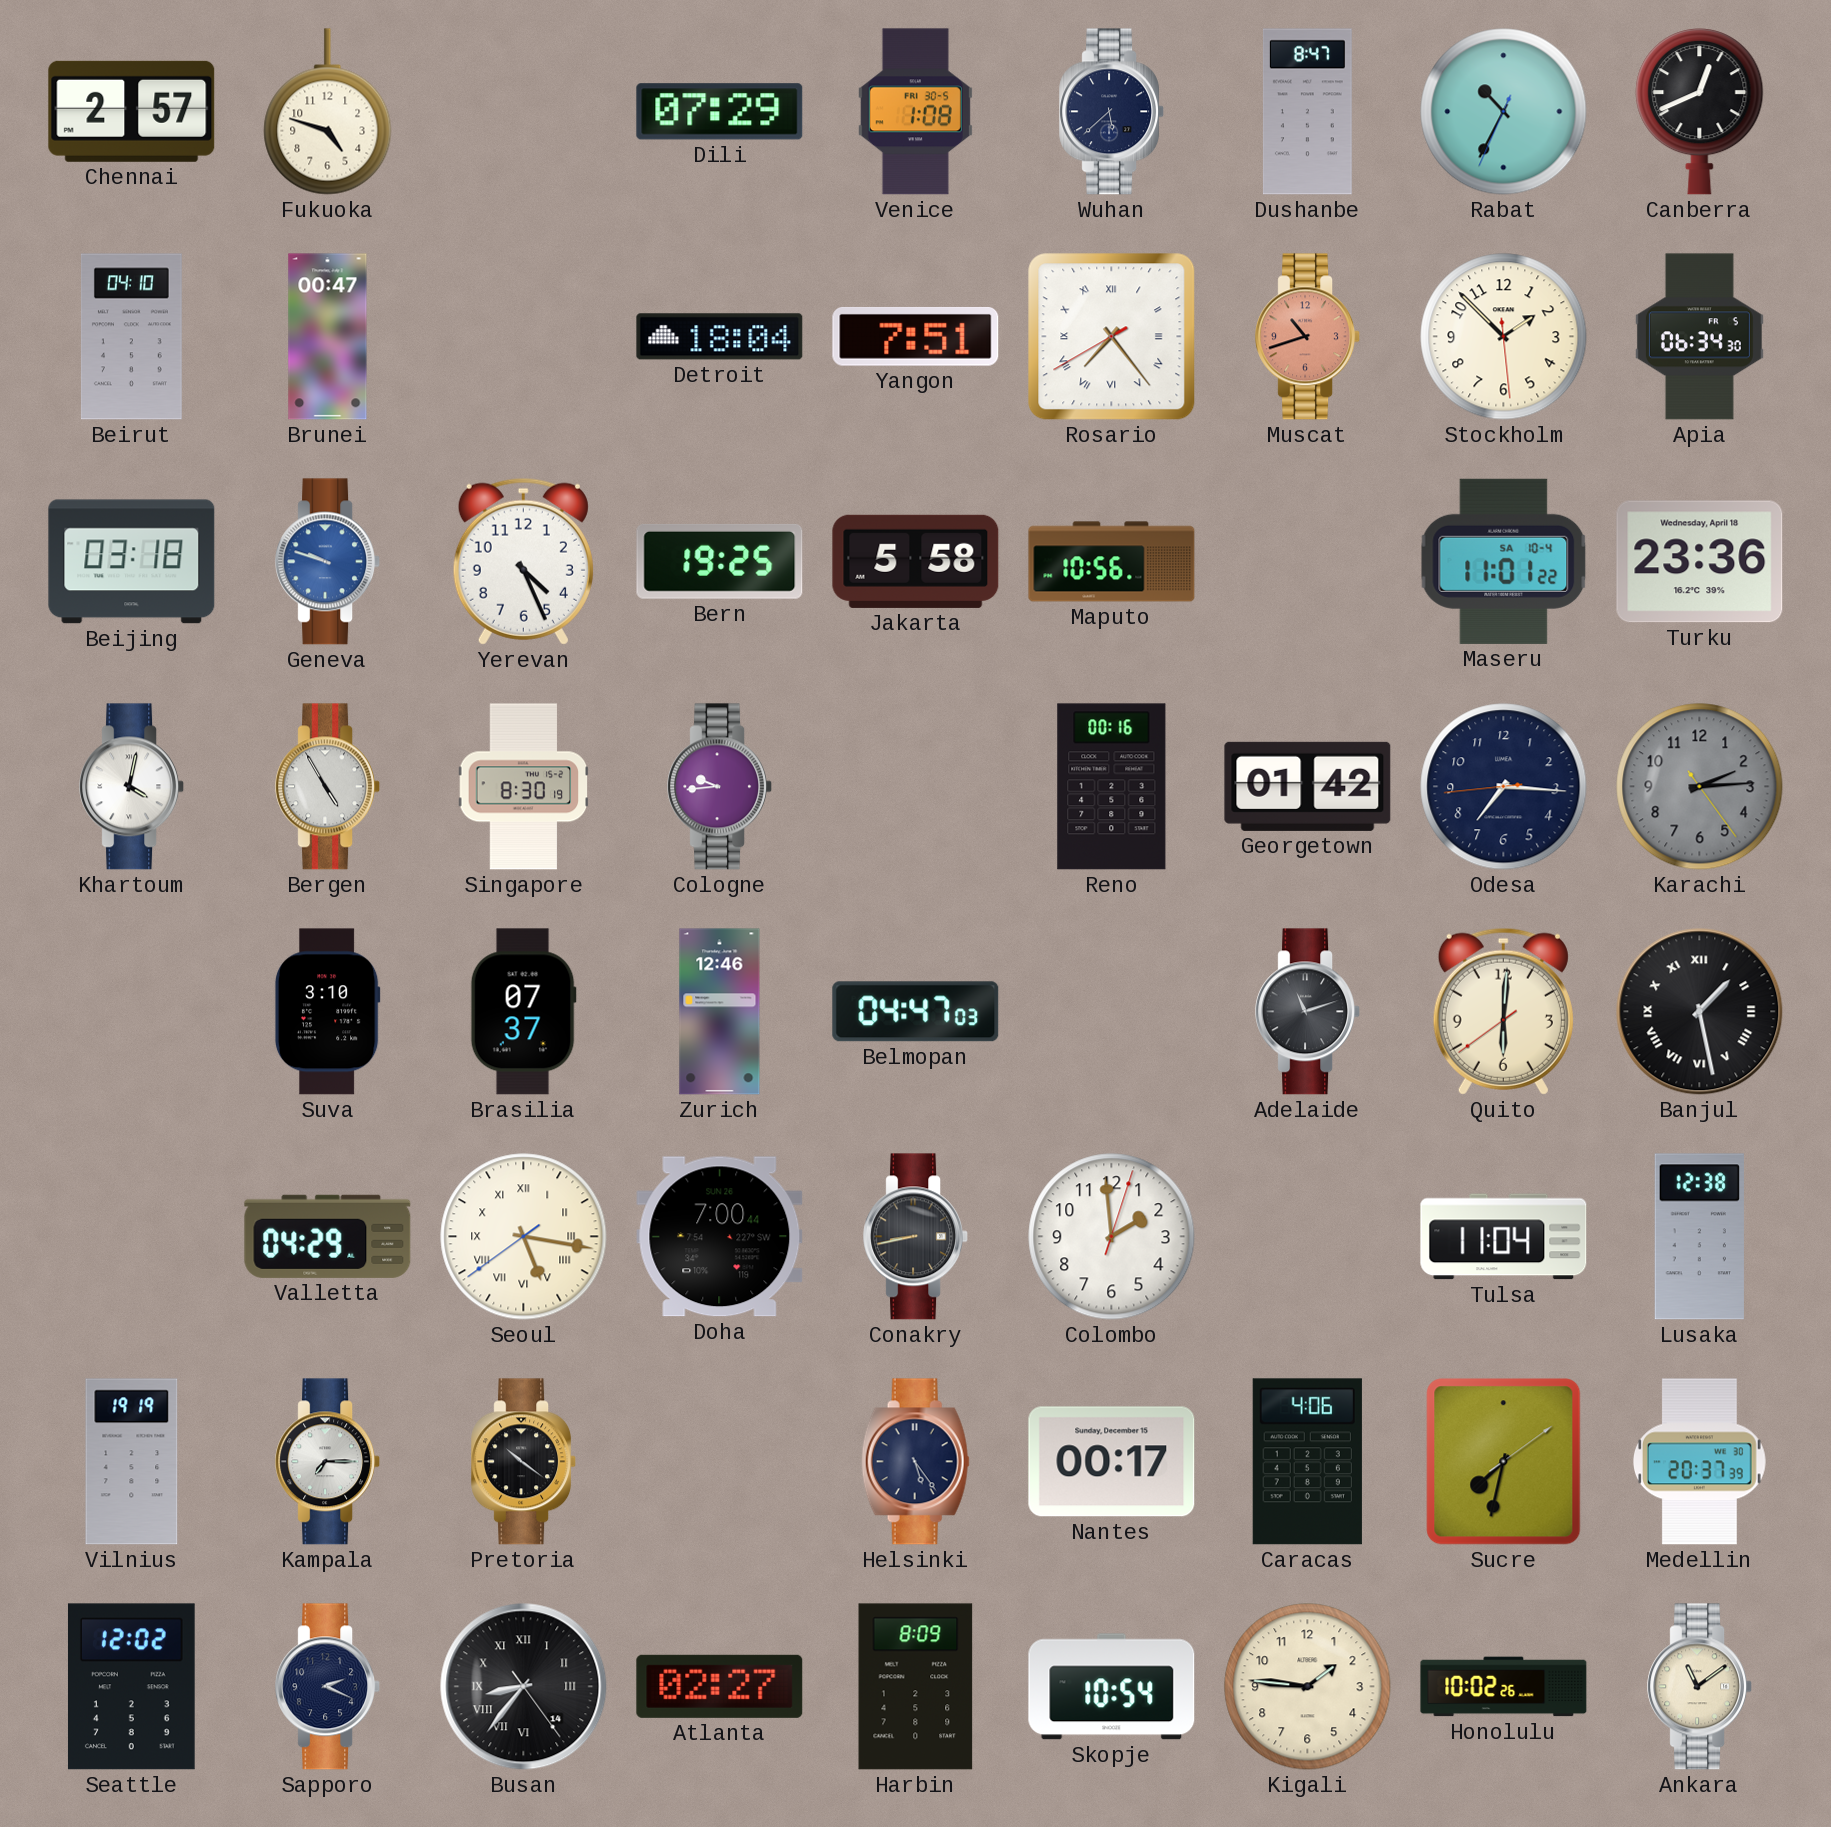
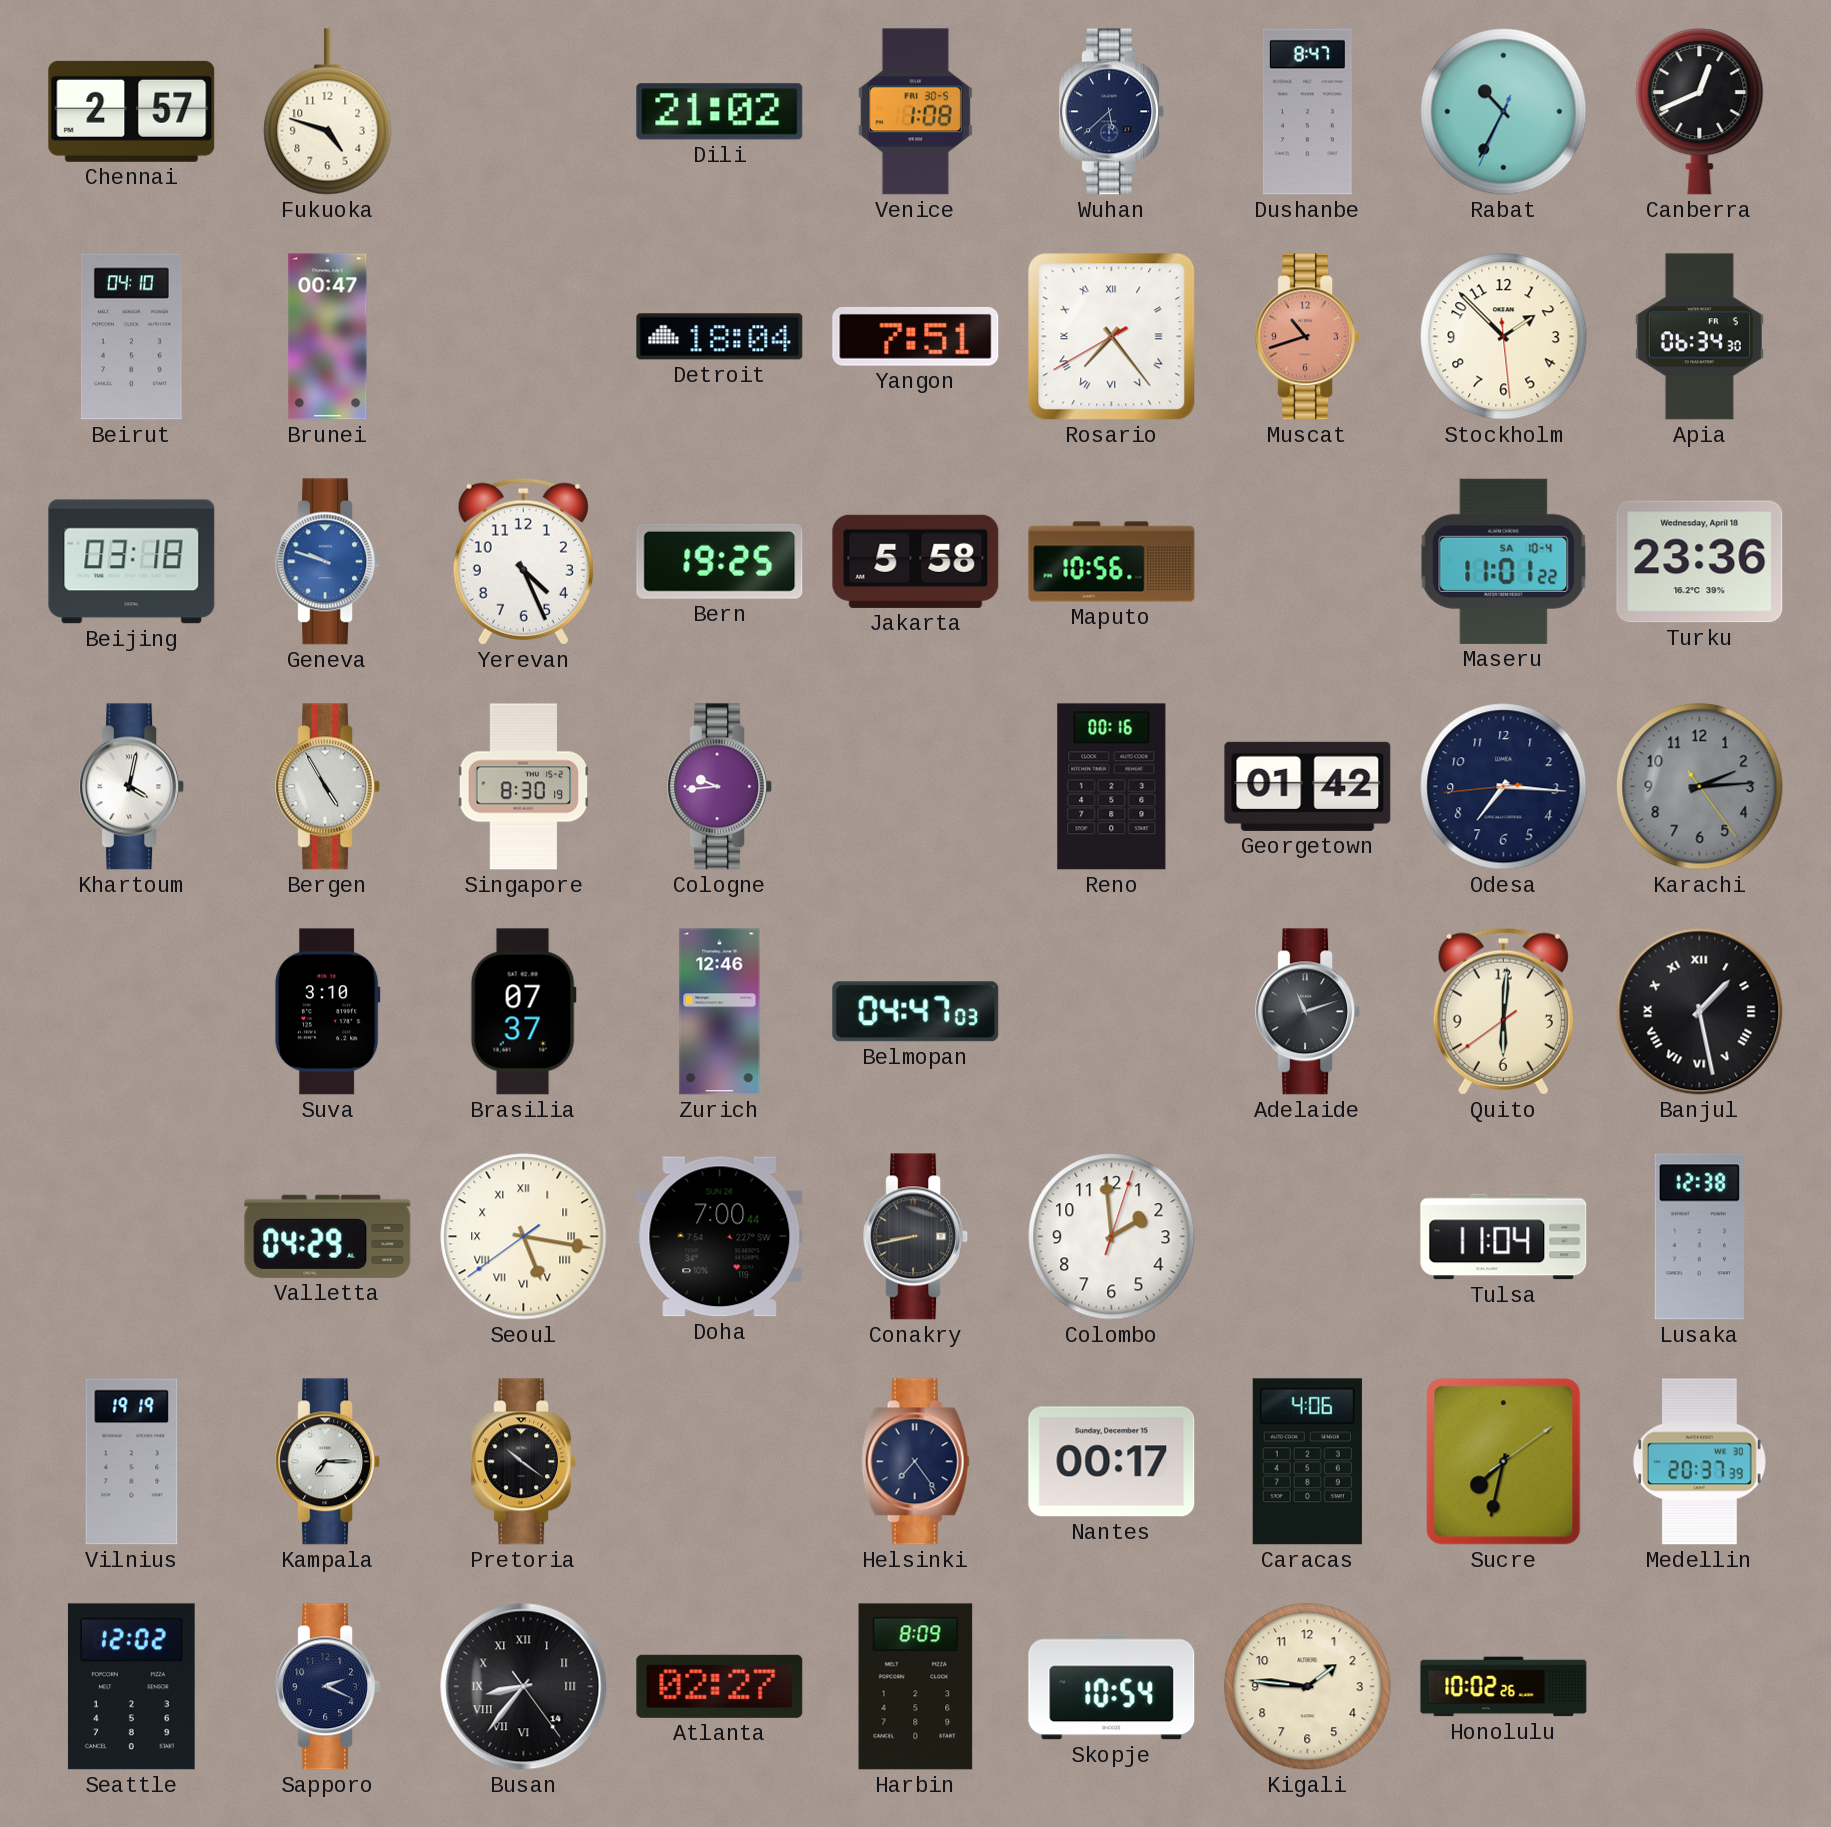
Dili: 07:29 -> 21:02 (720, 112)
Helsinki: 5:24 -> 7:24 (915, 1462)
Ankara: 11:09 -> none (1700, 1687)
